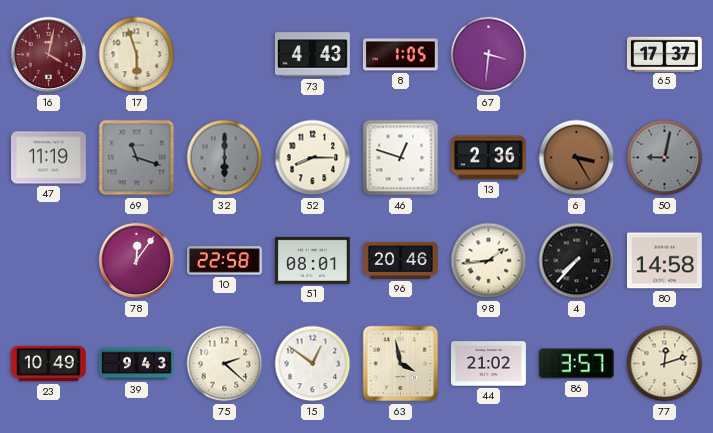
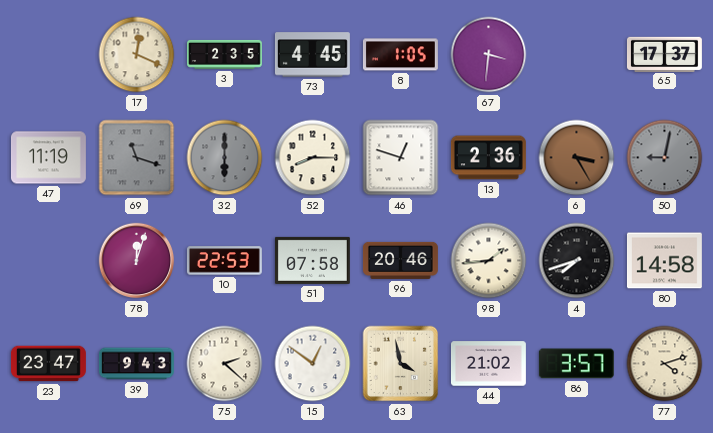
16: 4:02 -> none (49, 55)
17: 5:57 -> 12:19 (137, 55)
3: none -> 2:35 (225, 54)
73: 4:43 -> 4:45 (312, 55)
78: 12:06 -> 12:03 (137, 261)
10: 22:58 -> 22:53 (224, 261)
51: 08:01 -> 07:58 (312, 260)
4: 7:37 -> 7:42 (577, 261)
23: 10:49 -> 23:47 (48, 364)
77: 12:12 -> 4:12 (665, 364)
